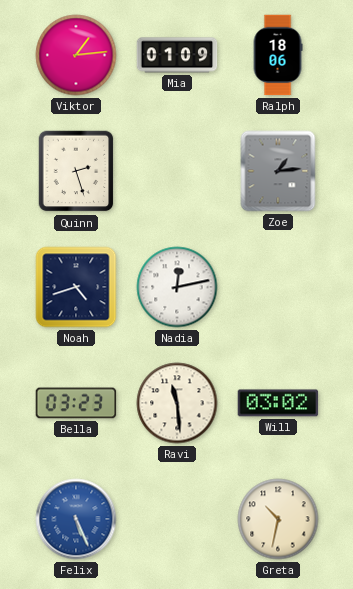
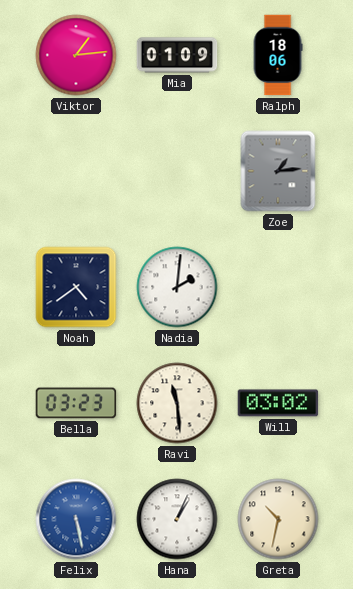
Quinn: 2:27 -> none (76, 171)
Noah: 4:42 -> 4:39 (76, 287)
Nadia: 12:13 -> 2:01 (177, 287)
Felix: 5:26 -> 5:28 (76, 519)
Hana: none -> 1:04 (177, 519)
